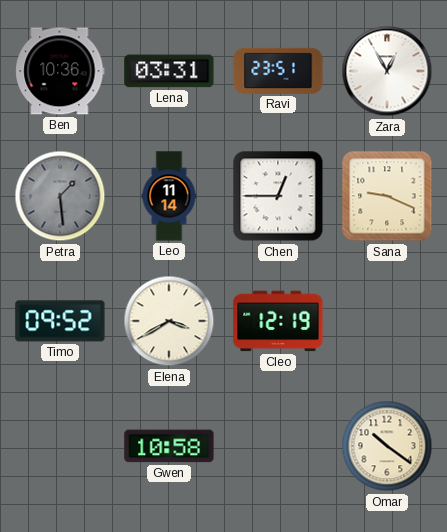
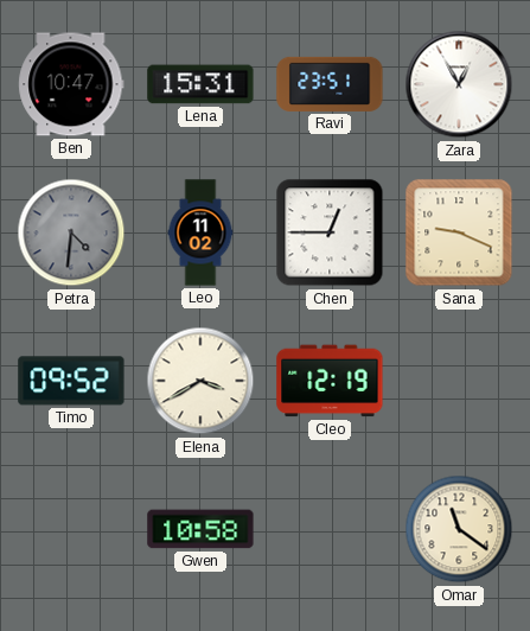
Ben: 10:36 -> 10:47 (71, 84)
Lena: 03:31 -> 15:31 (200, 84)
Petra: 1:29 -> 4:31 (71, 232)
Leo: 11:14 -> 11:02 (200, 232)
Omar: 10:21 -> 11:21 (459, 529)
